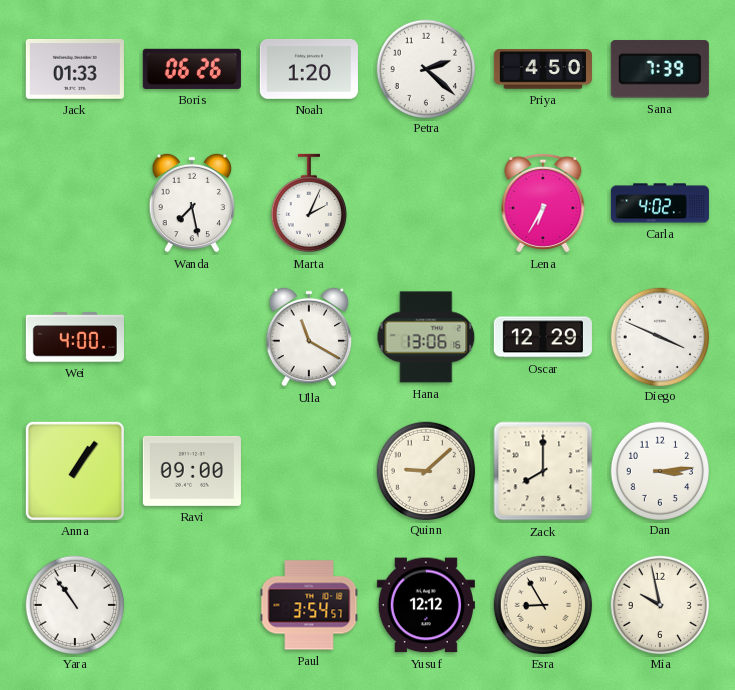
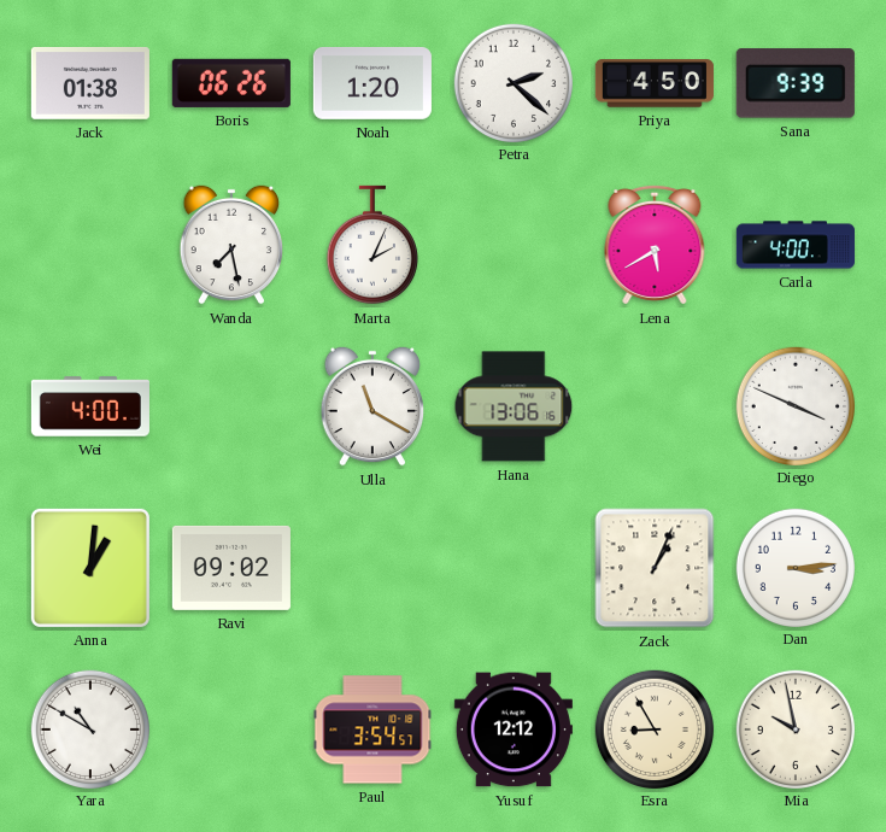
Jack: 01:33 -> 01:38 (90, 83)
Sana: 7:39 -> 9:39 (796, 83)
Lena: 6:35 -> 5:40 (655, 245)
Carla: 4:02 -> 4:00 (796, 245)
Oscar: 12:29 -> none (543, 337)
Anna: 1:06 -> 1:01 (90, 568)
Ravi: 09:00 -> 09:02 (231, 568)
Quinn: 9:08 -> none (425, 470)
Zack: 8:00 -> 1:04 (655, 568)
Yara: 10:54 -> 10:50 (89, 728)
